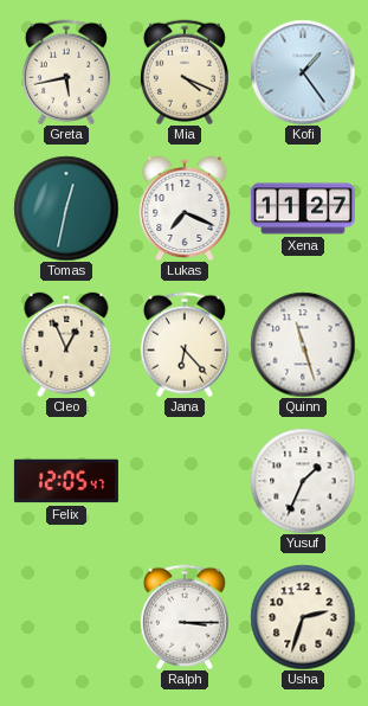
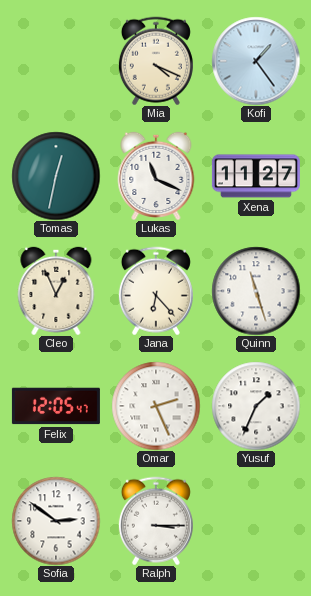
Greta: 5:43 -> none (66, 72)
Lukas: 7:19 -> 11:19 (156, 175)
Omar: none -> 2:26 (156, 406)
Sofia: none -> 2:51 (56, 521)
Usha: 2:33 -> none (303, 617)
